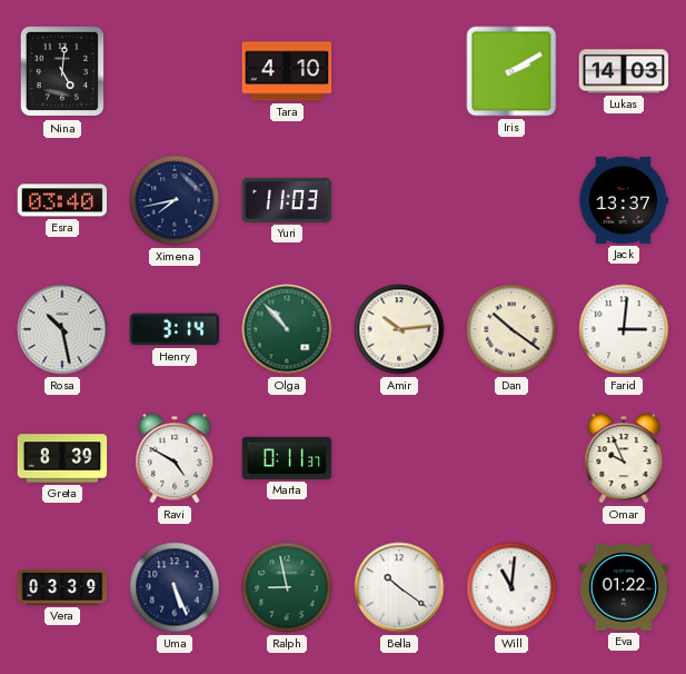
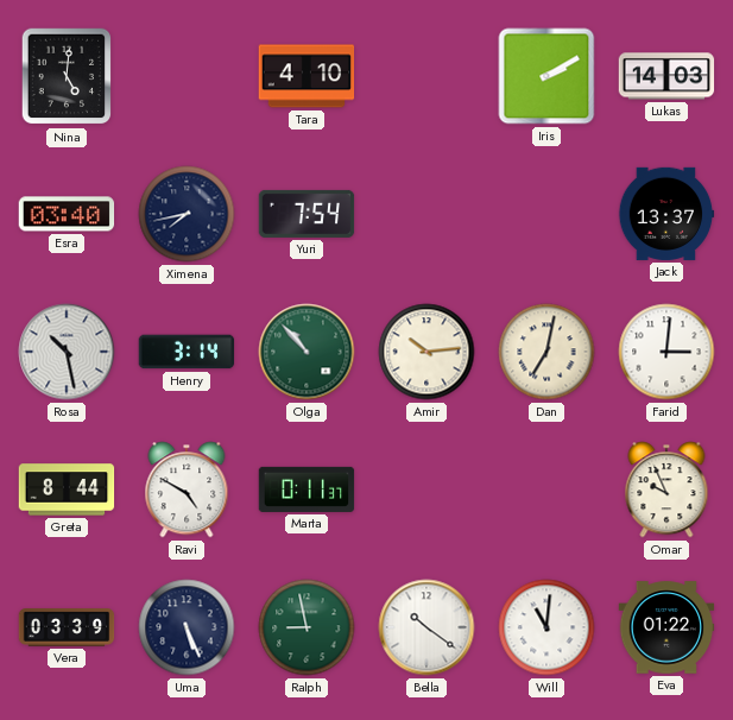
Yuri: 11:03 -> 7:54 (307, 214)
Dan: 10:21 -> 7:02 (546, 352)
Greta: 8:39 -> 8:44 (67, 490)
